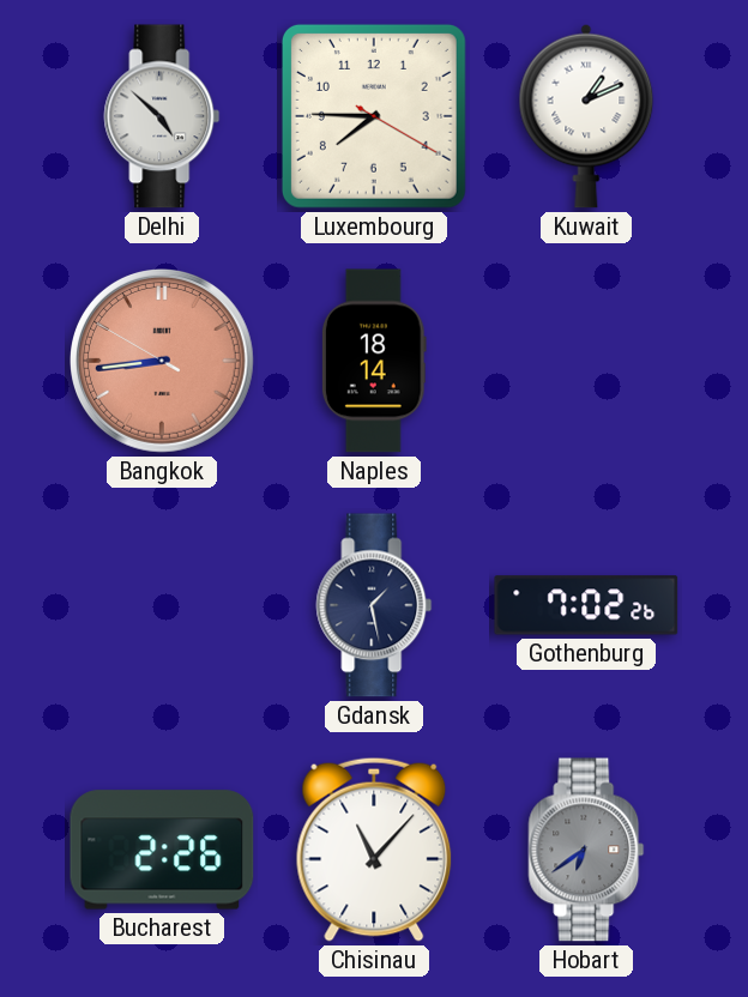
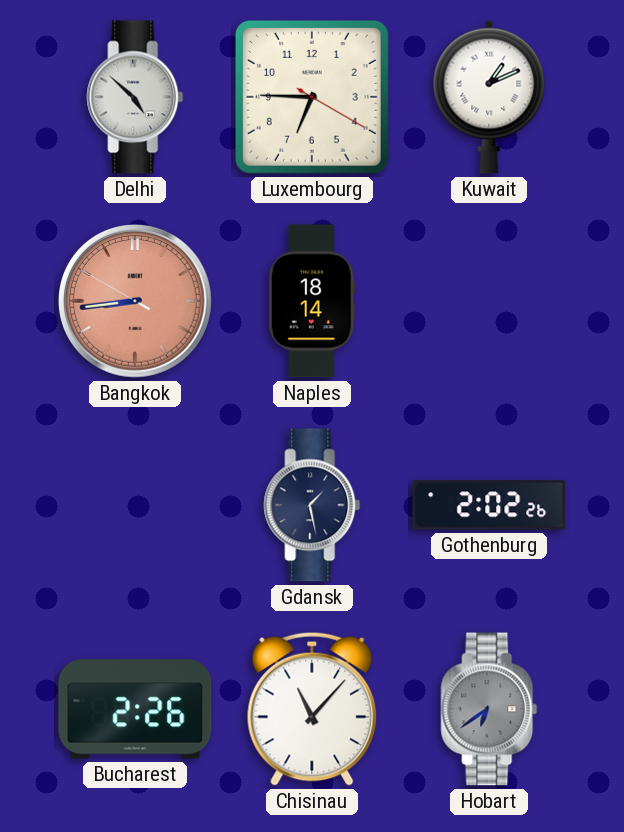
Luxembourg: 7:45 -> 6:45 (312, 97)
Gothenburg: 7:02 -> 2:02 (489, 505)
